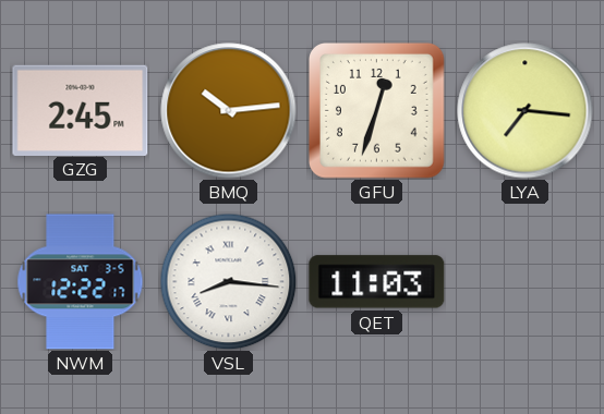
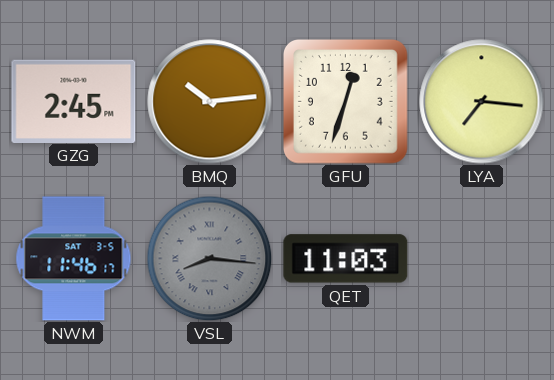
NWM: 12:22 -> 11:46 (74, 259)
VSL dial: white -> grey (209, 258)
